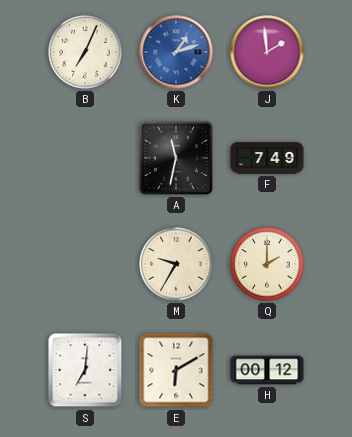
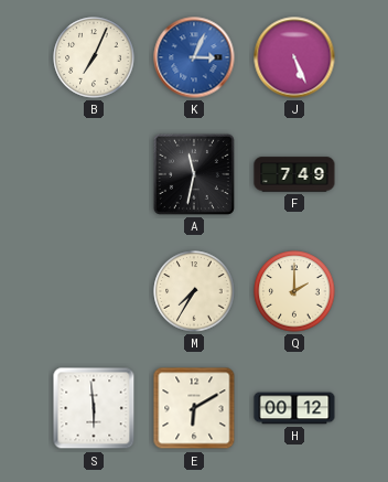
K: 1:12 -> 3:04 (194, 57)
J: 1:59 -> 5:26 (294, 57)
M: 9:35 -> 7:35 (194, 291)
S: 7:01 -> 5:59 (94, 408)
